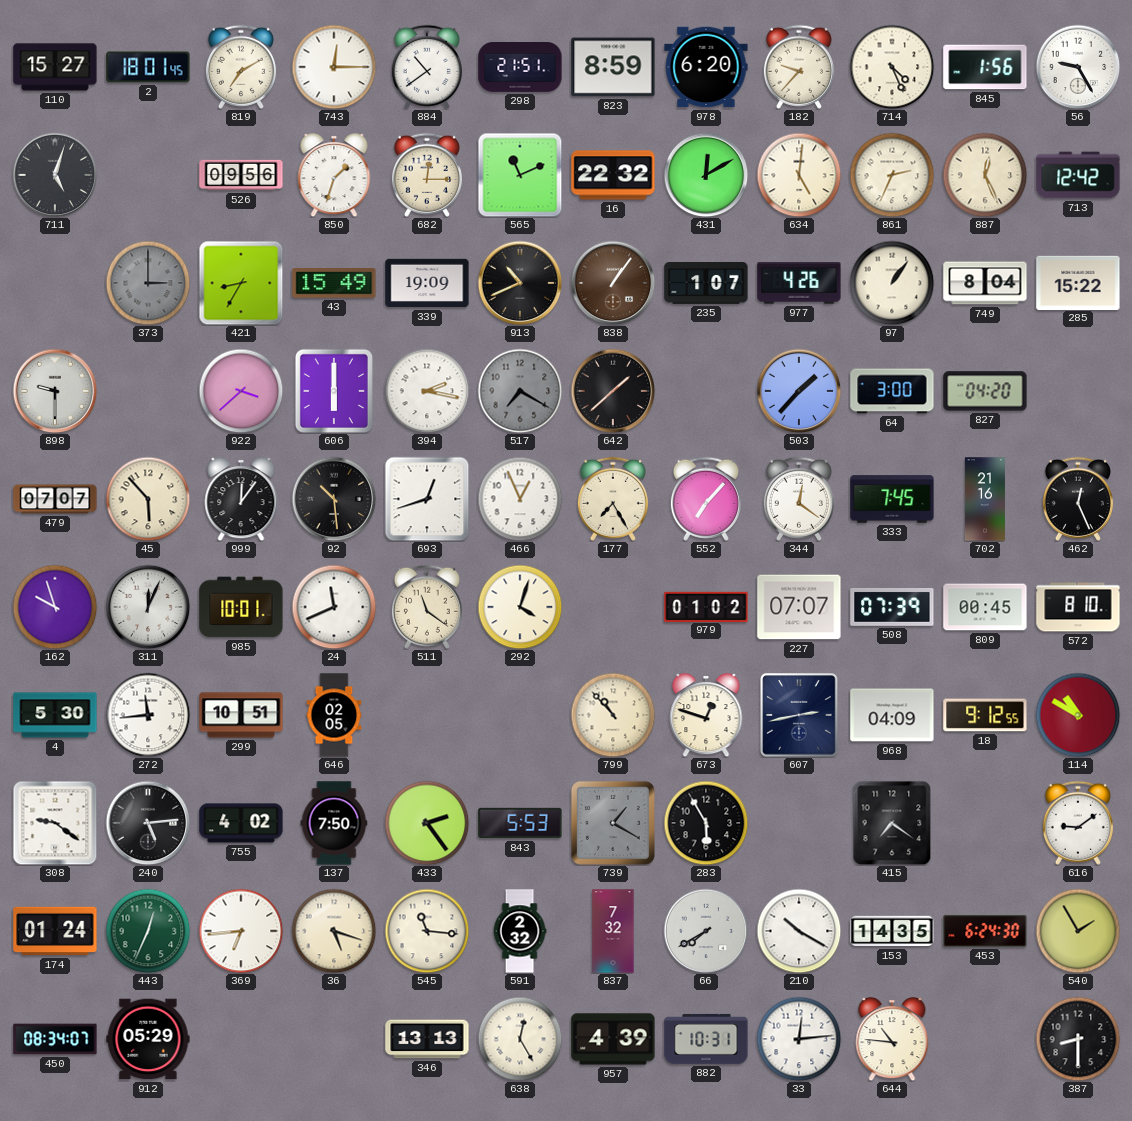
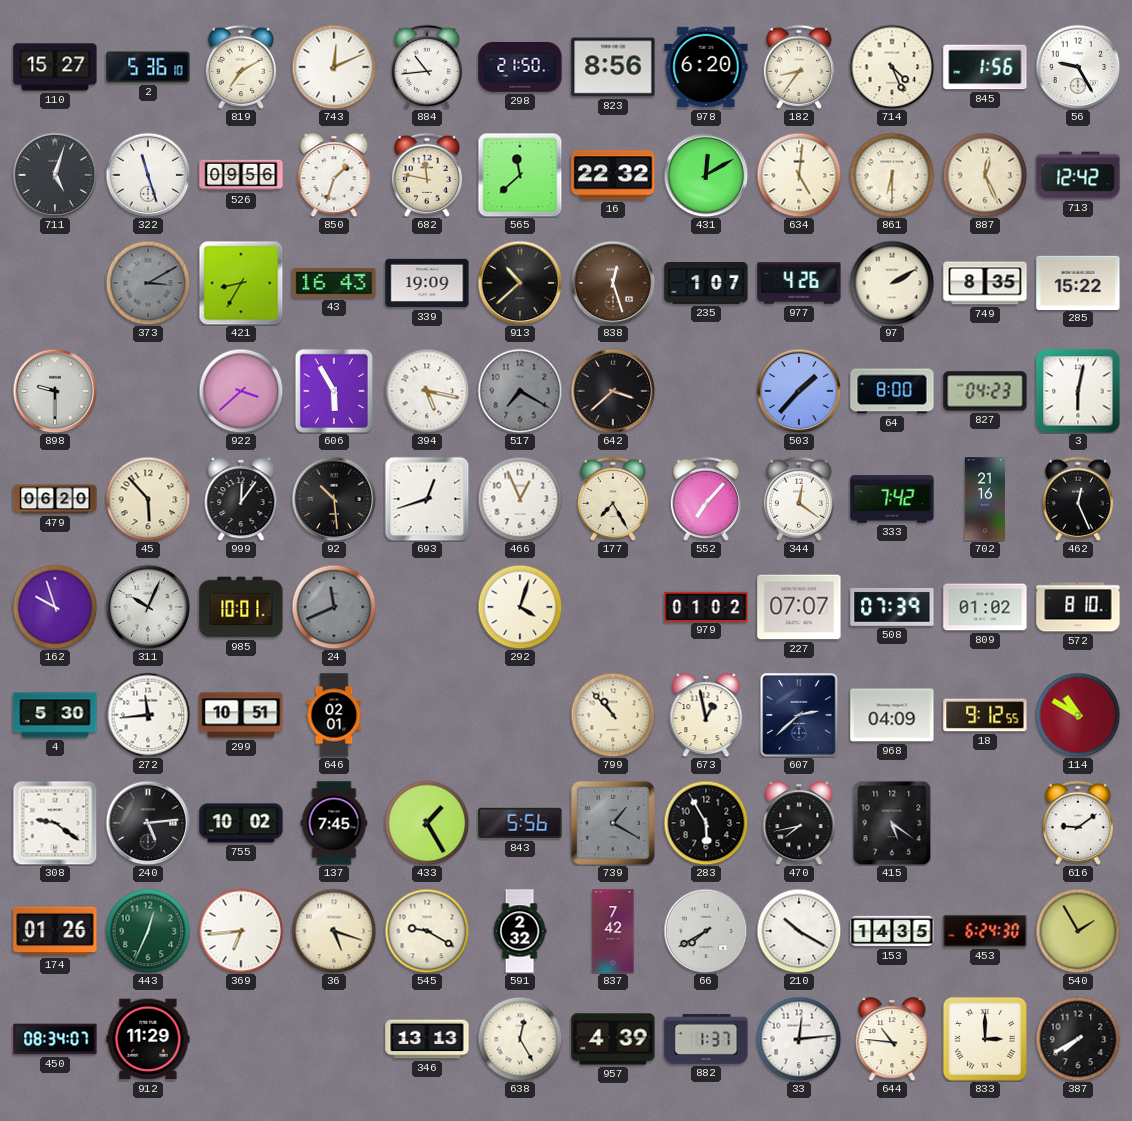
2: 18:01 -> 5:36 (148, 67)
743: 12:15 -> 12:11 (334, 67)
884: 10:39 -> 10:44 (427, 67)
298: 21:51 -> 21:50 (520, 68)
823: 8:59 -> 8:56 (613, 67)
182: 9:37 -> 8:36 (799, 67)
322: none -> 11:27 (148, 175)
682: 12:15 -> 11:47 (427, 175)
565: 11:11 -> 11:38 (520, 175)
861: 2:34 -> 6:30 (892, 175)
373: 3:00 -> 3:10 (148, 283)
43: 15:49 -> 16:43 (334, 284)
913: 10:41 -> 10:38 (520, 283)
838: 1:06 -> 12:27 (613, 283)
97: 1:06 -> 2:10 (892, 283)
749: 8:04 -> 8:35 (985, 283)
606: 6:00 -> 5:55 (334, 391)
394: 2:17 -> 5:17 (427, 391)
642: 1:38 -> 3:38 (613, 391)
64: 3:00 -> 8:00 (892, 391)
827: 04:20 -> 04:23 (985, 391)
3: none -> 6:02 (1078, 391)
479: 07:07 -> 06:20 (55, 499)
333: 7:45 -> 7:42 (892, 499)
311: 12:04 -> 10:04 (148, 607)
24 dial: white -> grey (334, 607)
511: 11:21 -> none (427, 607)
809: 00:45 -> 01:02 (985, 607)
646: 02:05 -> 02:01 (334, 715)
673: 12:48 -> 12:58 (706, 715)
607: 2:43 -> 2:38 (799, 715)
755: 4:02 -> 10:02 (241, 823)
137: 7:50 -> 7:45 (334, 823)
433: 2:24 -> 1:25 (427, 823)
843: 5:53 -> 5:56 (520, 823)
470: none -> 7:43 (799, 823)
415: 7:21 -> 5:21 (892, 823)
174: 01:24 -> 01:26 (55, 931)
545: 11:16 -> 9:20 (427, 931)
837: 7:32 -> 7:42 (613, 931)
912: 05:29 -> 11:29 (148, 1039)
882: 10:31 -> 1:37 (706, 1039)
833: none -> 3:00 (985, 1039)
387: 8:30 -> 7:40 (1078, 1039)
